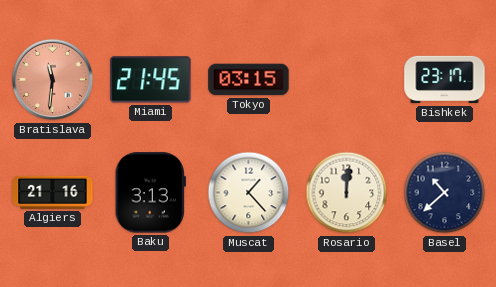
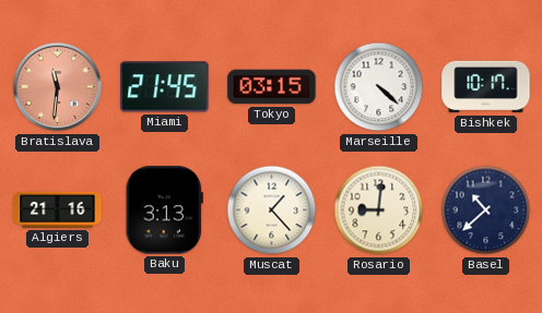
Marseille: none -> 4:22 (379, 87)
Bishkek: 23:17 -> 10:17 (486, 87)
Rosario: 12:01 -> 9:01 (379, 210)
